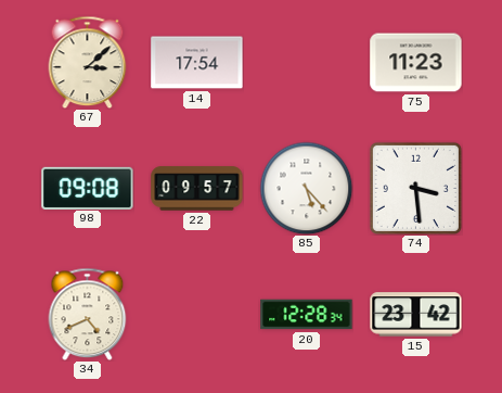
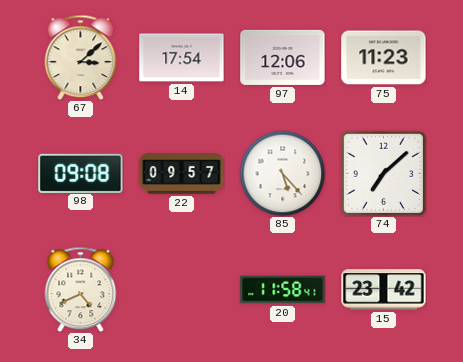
97: none -> 12:06 (283, 57)
74: 3:29 -> 7:08 (383, 173)
20: 12:28 -> 11:58 (283, 290)
